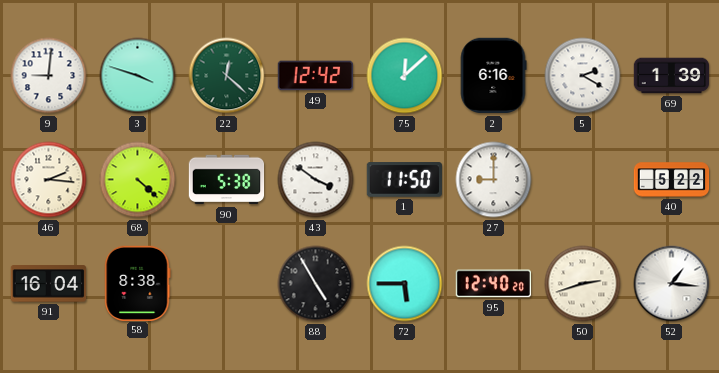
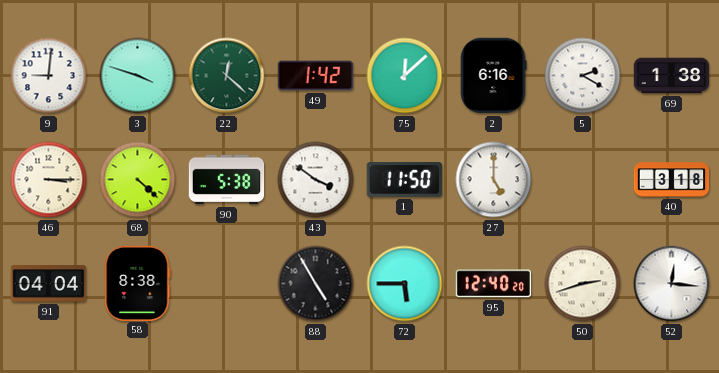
49: 12:42 -> 1:42 (315, 76)
69: 1:39 -> 1:38 (672, 76)
46: 2:16 -> 3:15 (49, 180)
27: 9:00 -> 5:00 (494, 180)
40: 5:22 -> 3:18 (672, 180)
91: 16:04 -> 04:04 (49, 284)
52: 1:16 -> 12:16 (672, 284)
